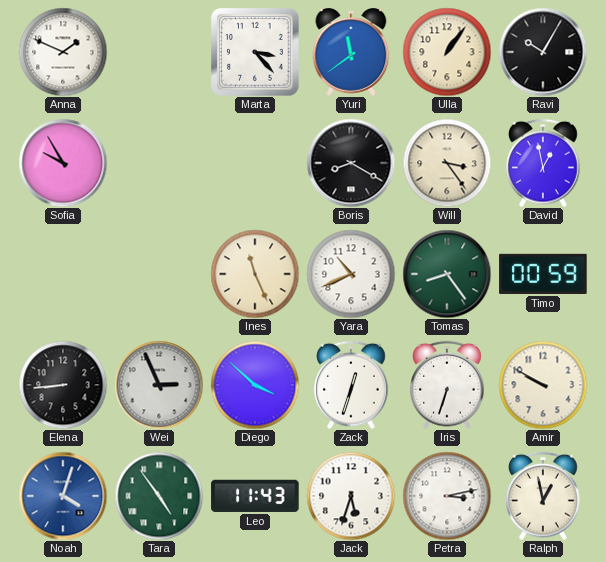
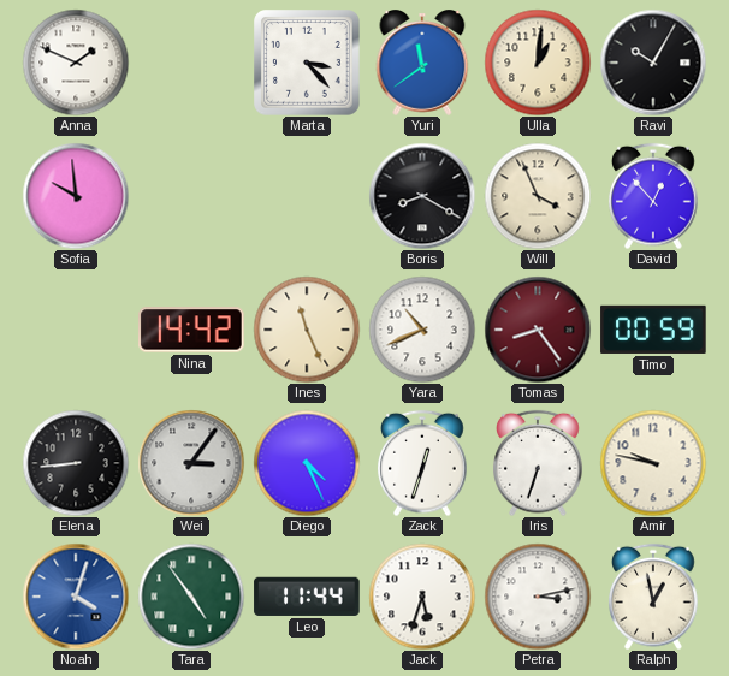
Ulla: 1:06 -> 1:01 (538, 63)
Sofia: 9:55 -> 9:59 (76, 196)
Will: 3:24 -> 3:56 (538, 196)
David: 12:58 -> 12:53 (653, 196)
Nina: none -> 14:42 (191, 330)
Tomas dial: green -> burgundy (538, 330)
Wei: 2:56 -> 3:06 (191, 463)
Diego: 3:52 -> 4:26 (307, 463)
Amir: 9:50 -> 9:47 (653, 463)
Leo: 11:43 -> 11:44 (307, 597)
